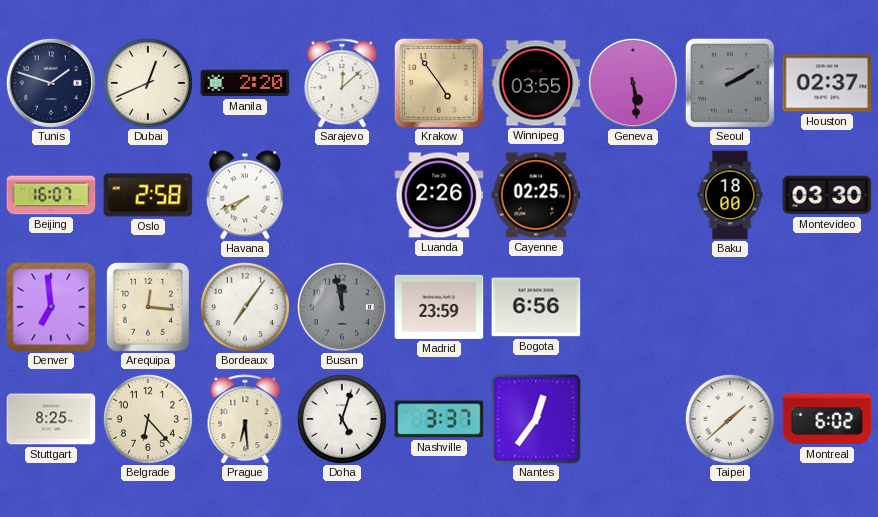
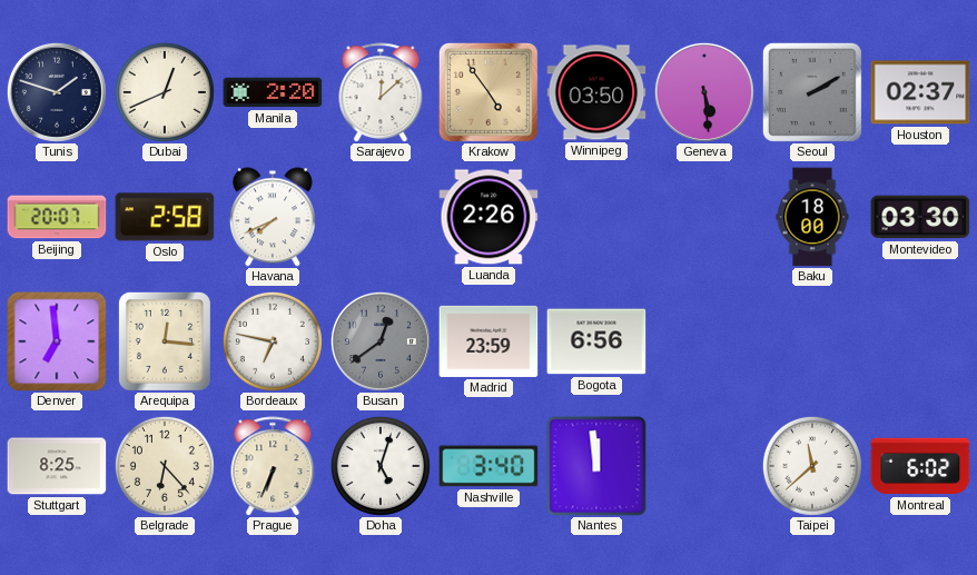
Winnipeg: 03:55 -> 03:50 (596, 92)
Beijing: 16:07 -> 20:07 (57, 217)
Cayenne: 02:25 -> none (536, 195)
Bordeaux: 7:06 -> 6:47 (273, 341)
Busan: 11:58 -> 12:39 (381, 341)
Prague: 6:29 -> 6:34 (273, 466)
Nashville: 3:37 -> 3:40 (488, 466)
Nantes: 12:36 -> 11:59 (596, 466)
Taipei: 1:38 -> 11:38 (812, 466)
